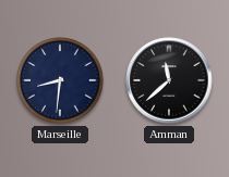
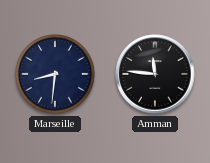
Amman: 11:38 -> 11:46 (155, 74)
